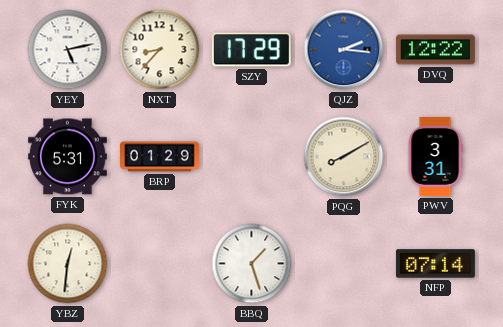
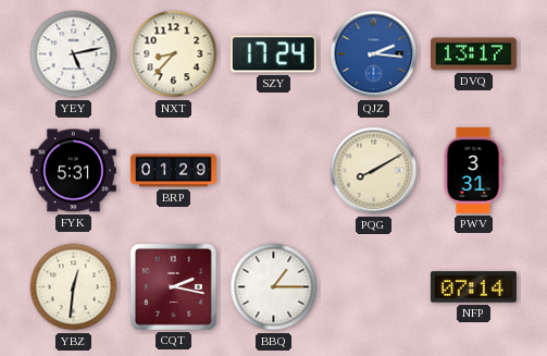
SZY: 17:29 -> 17:24 (273, 54)
DVQ: 12:22 -> 13:17 (473, 54)
CQT: none -> 2:17 (173, 286)
BBQ: 1:27 -> 1:15 (274, 287)
